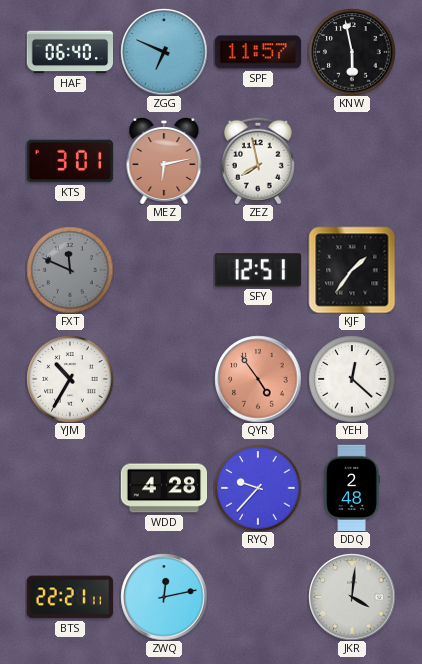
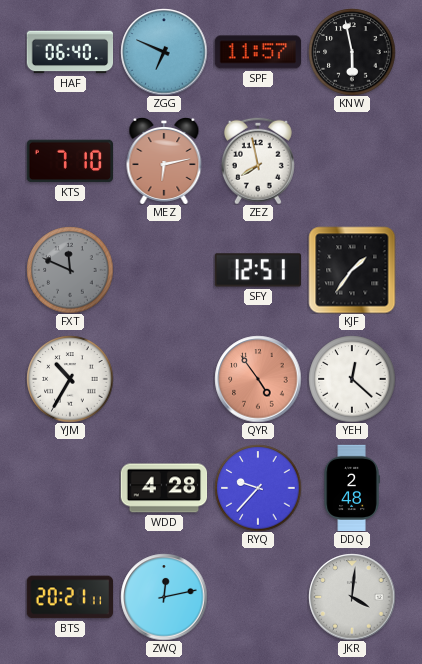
KTS: 3:01 -> 7:10 (69, 161)
BTS: 22:21 -> 20:21 (69, 597)
